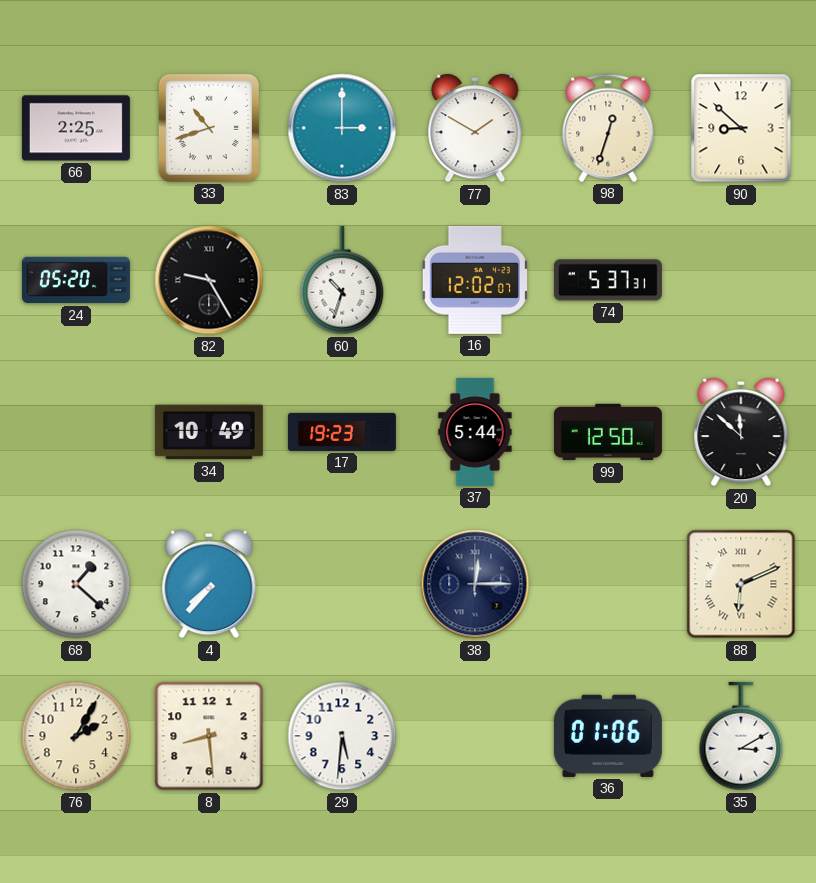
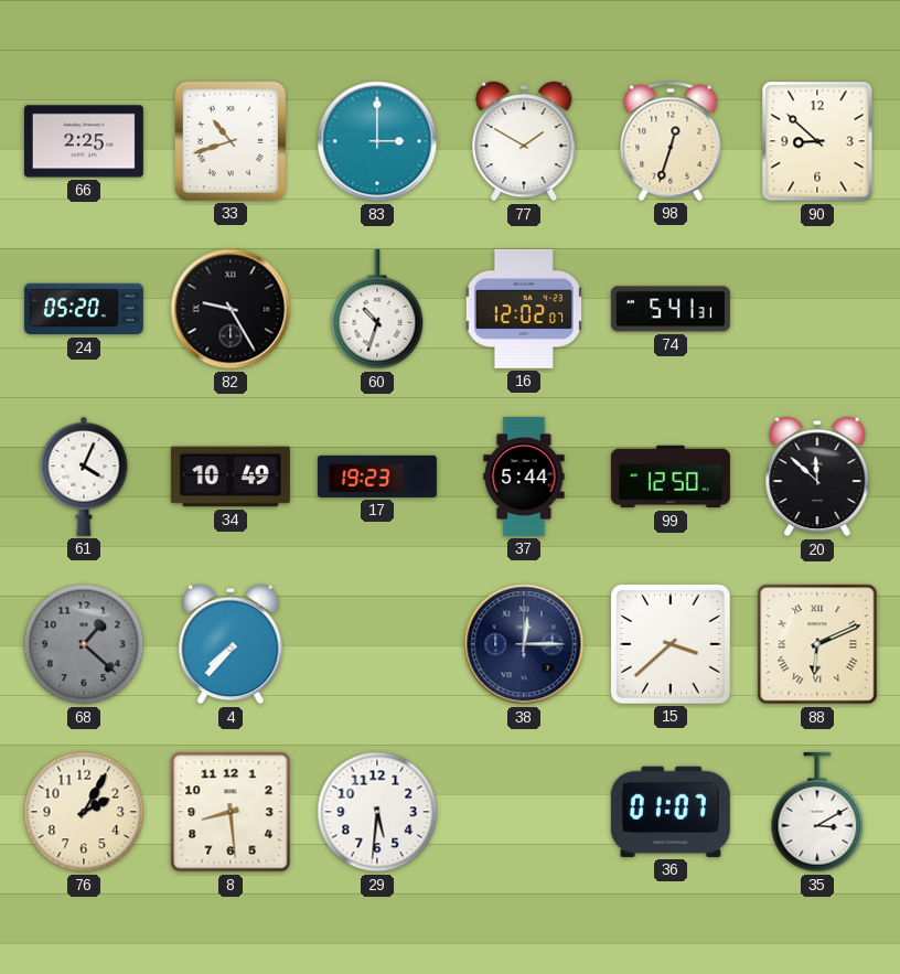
74: 5:37 -> 5:41 (671, 309)
61: none -> 4:04 (84, 477)
68 dial: white -> grey (84, 644)
15: none -> 3:38 (671, 644)
36: 01:06 -> 01:07 (671, 812)
